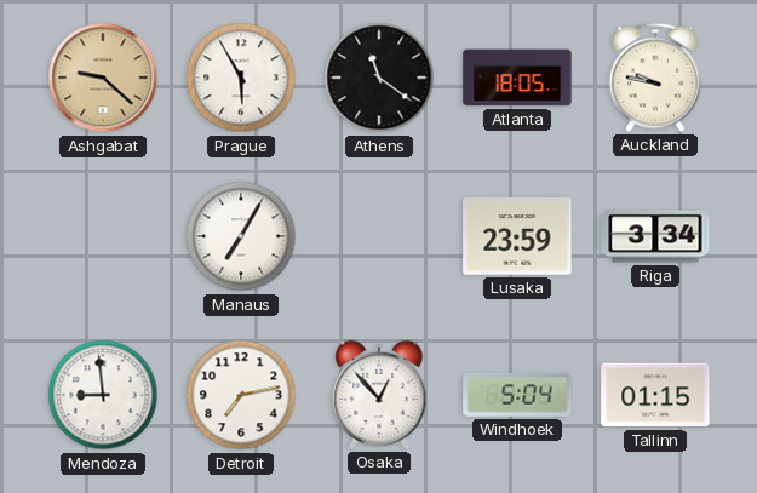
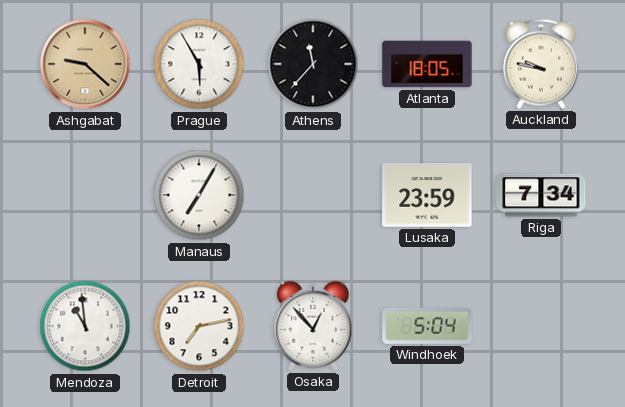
Athens: 11:21 -> 11:37 (313, 64)
Riga: 3:34 -> 7:34 (541, 195)
Mendoza: 8:59 -> 10:59 (85, 326)
Tallinn: 01:15 -> none (655, 395)
